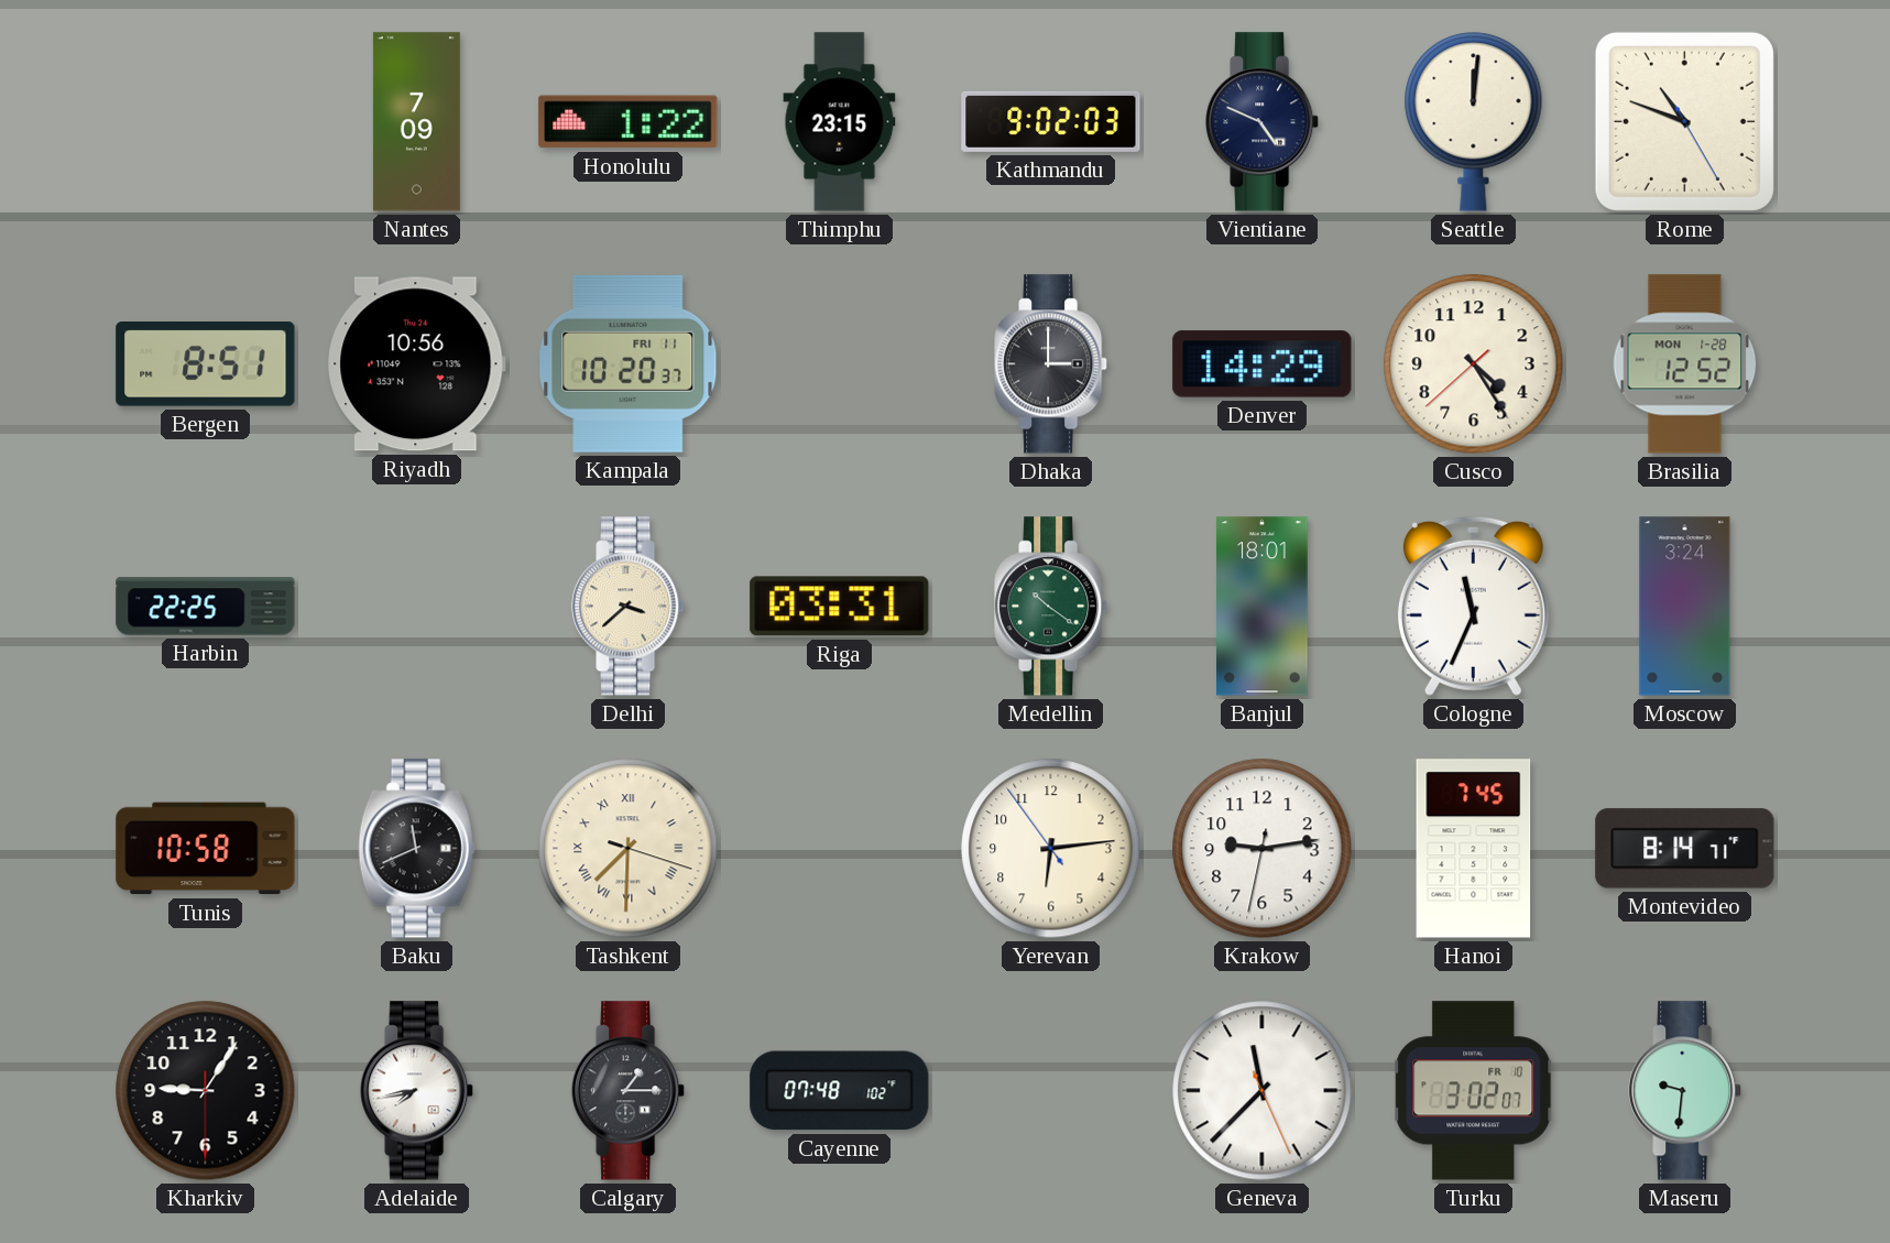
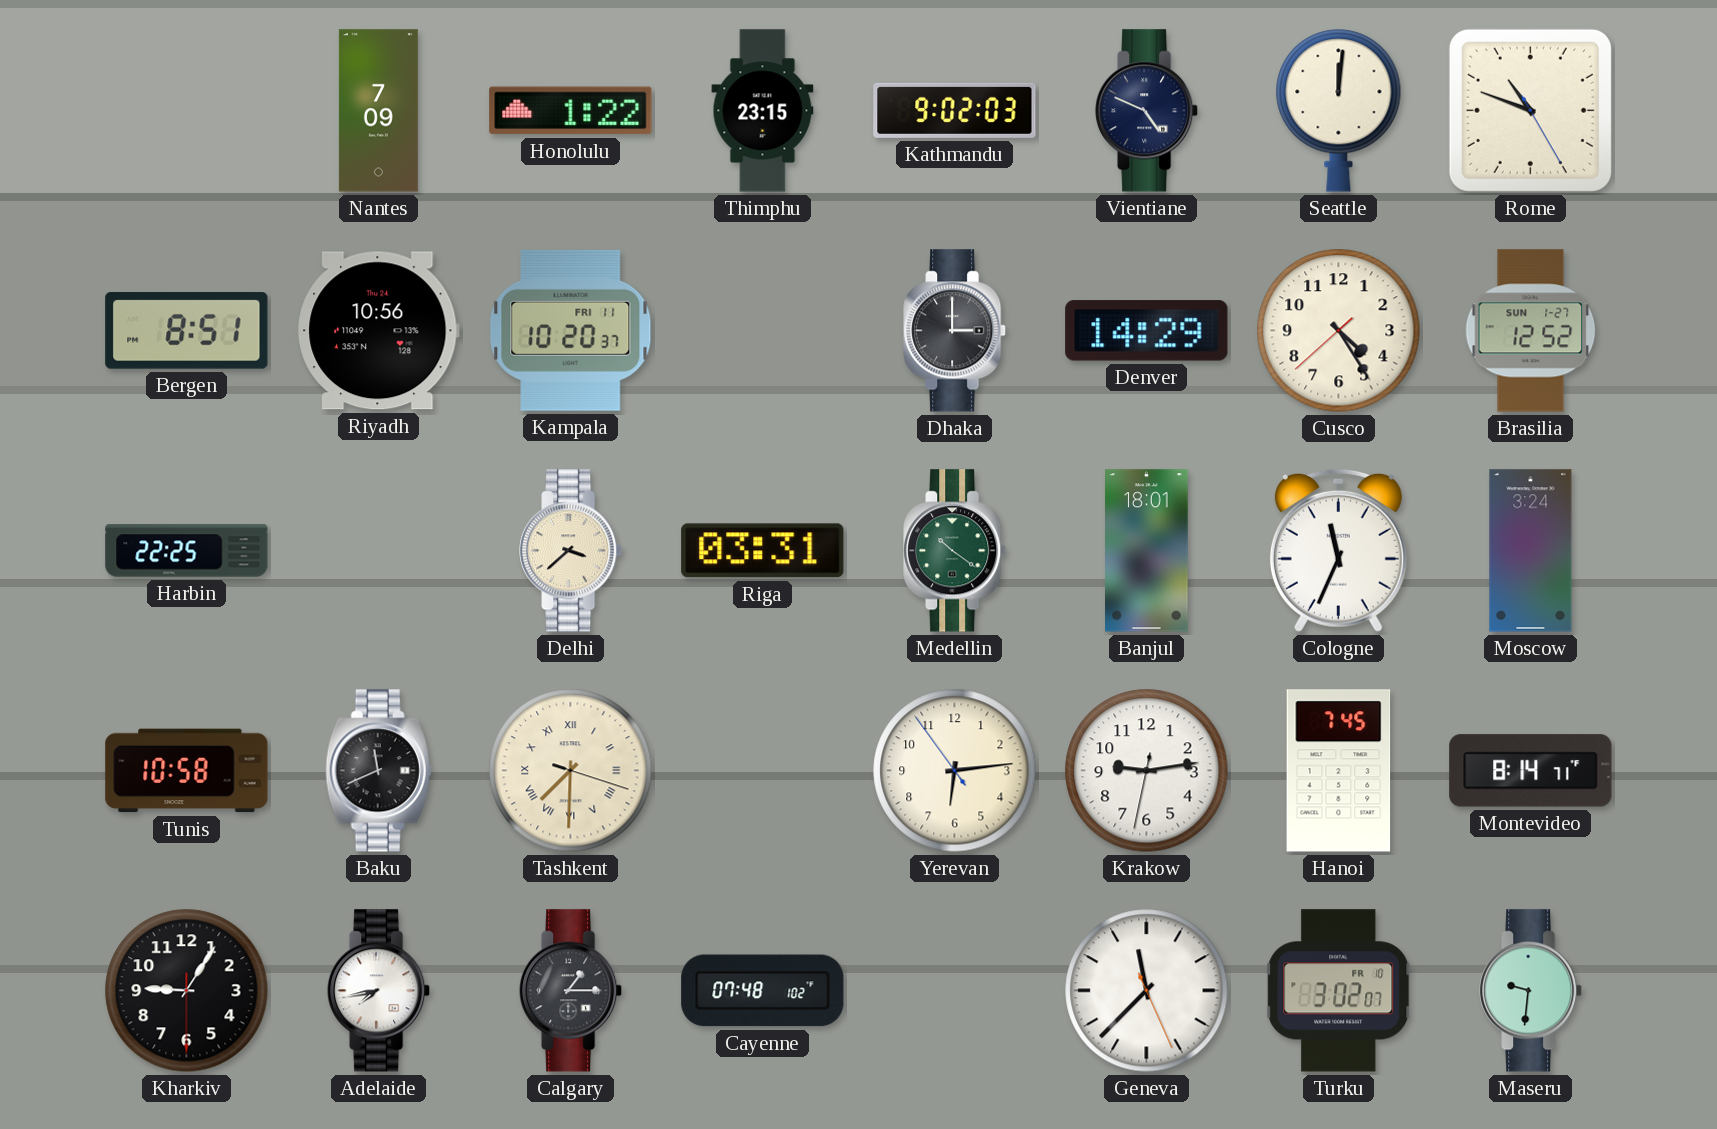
Brasilia date: MON 1-28 -> SUN 1-27 (1531, 331)
